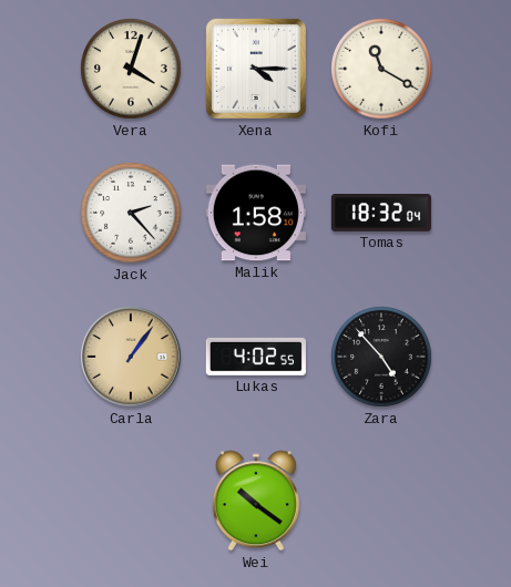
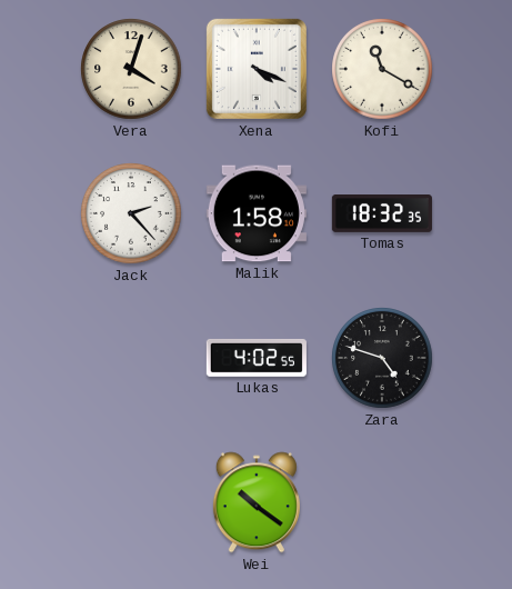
Xena: 4:15 -> 4:19 (257, 69)
Tomas: 18:32:04 -> 18:32:35 (382, 214)
Carla: 1:06 -> none (131, 357)
Zara: 4:53 -> 4:48 (382, 358)
